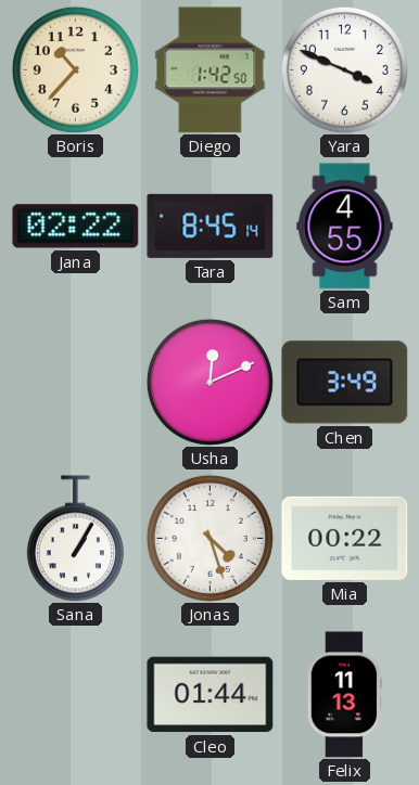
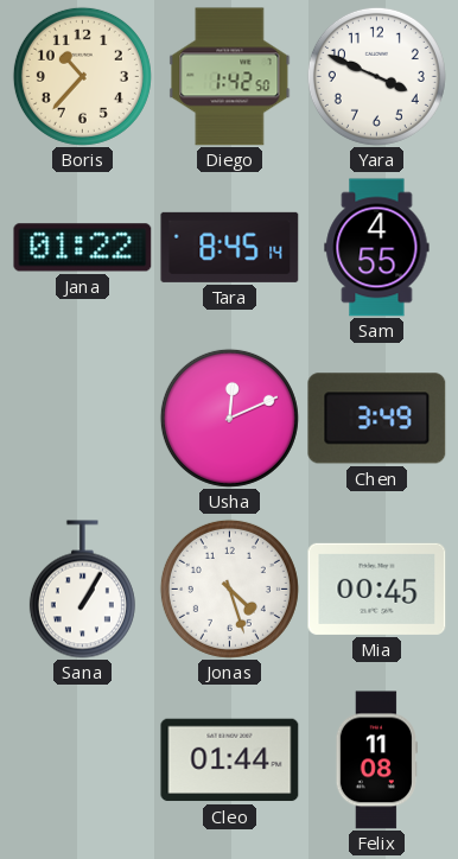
Jana: 02:22 -> 01:22 (83, 248)
Mia: 00:22 -> 00:45 (377, 588)
Felix: 11:13 -> 11:08 (376, 761)
